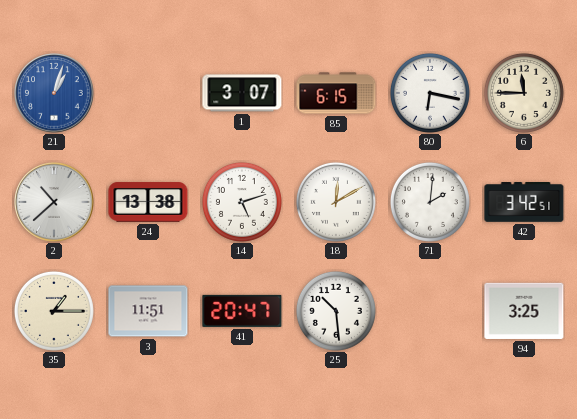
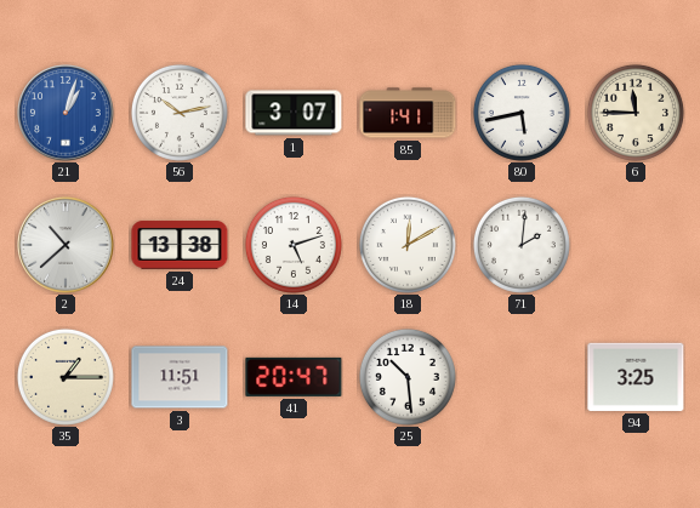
56: none -> 10:13 (180, 113)
85: 6:15 -> 1:41 (408, 113)
80: 6:17 -> 5:43 (522, 113)
42: 3:42 -> none (524, 203)
